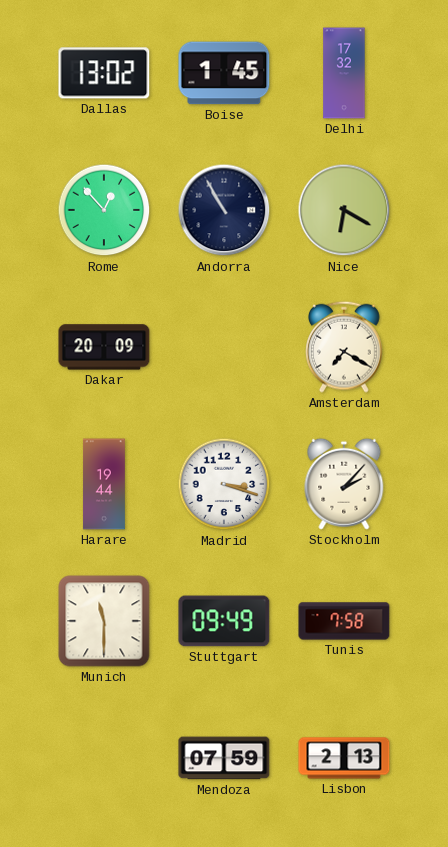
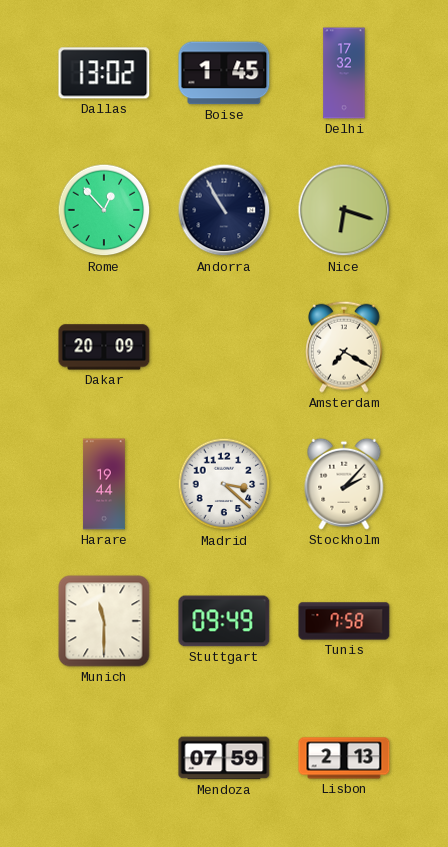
Nice: 6:20 -> 6:18 (344, 210)
Madrid: 3:18 -> 3:22 (224, 484)
